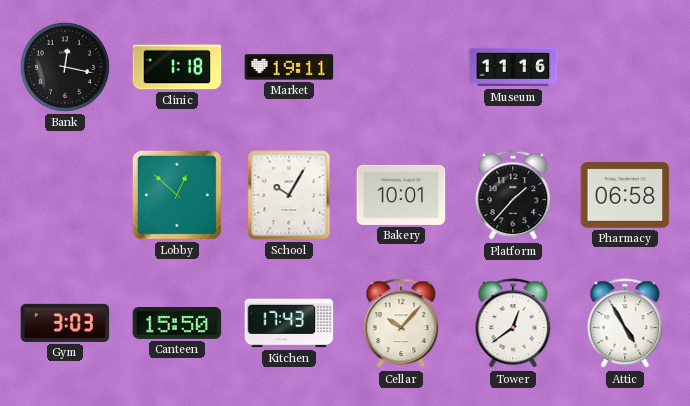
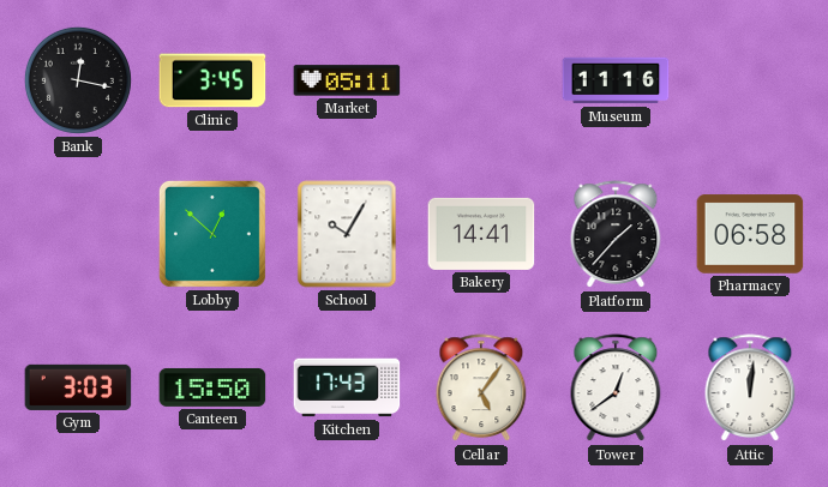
Clinic: 1:18 -> 3:45 (212, 80)
Market: 19:11 -> 05:11 (347, 80)
Bakery: 10:01 -> 14:41 (481, 234)
Cellar: 10:07 -> 5:06 (481, 389)
Attic: 4:55 -> 12:01 (750, 389)
